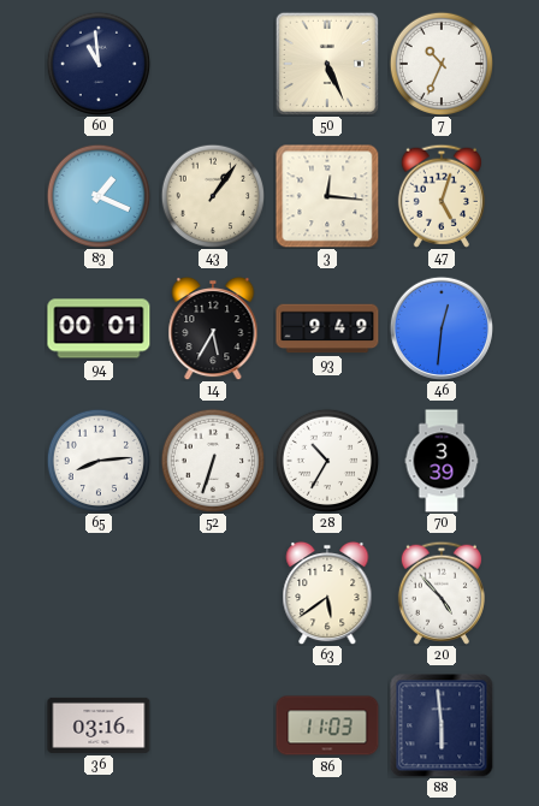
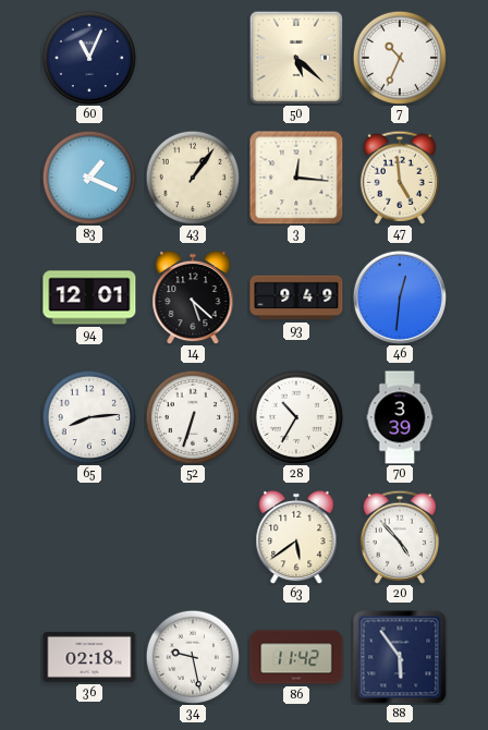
60: 10:59 -> 11:04 (89, 58)
50: 5:26 -> 5:22 (295, 57)
47: 5:03 -> 4:59 (400, 178)
94: 00:01 -> 12:01 (89, 297)
14: 5:35 -> 5:22 (193, 297)
36: 03:16 -> 02:18 (89, 657)
34: none -> 9:28 (193, 657)
86: 11:03 -> 11:42 (296, 657)
88: 5:59 -> 5:54 (400, 657)
